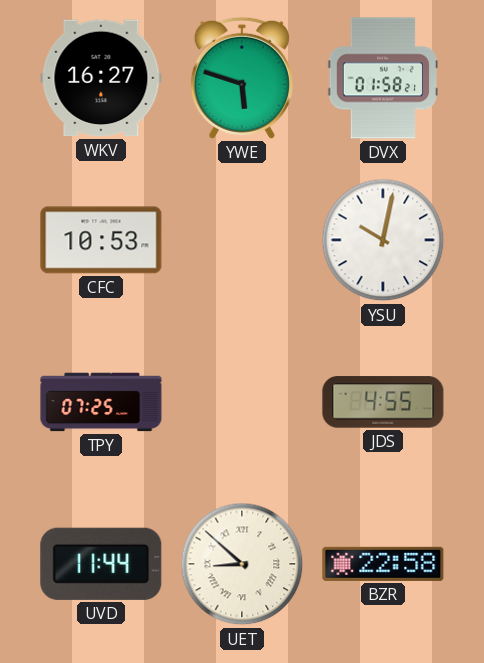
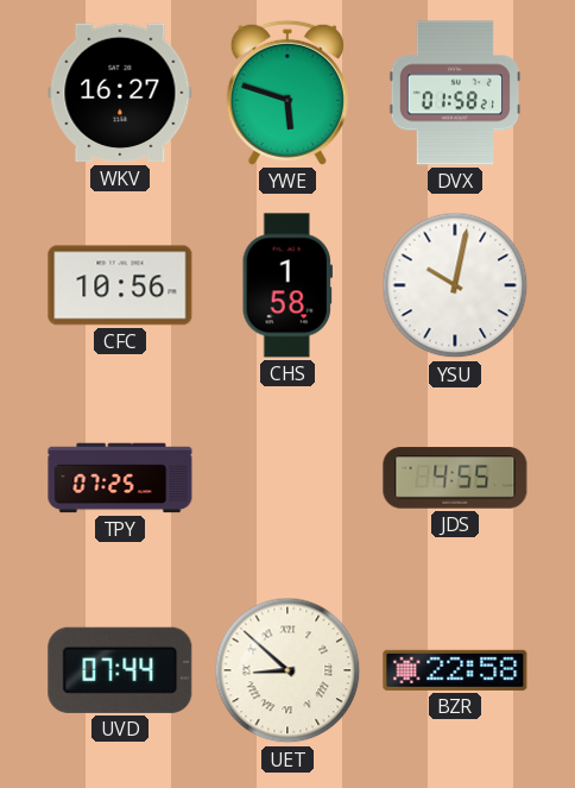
CFC: 10:53 -> 10:56 (120, 285)
CHS: none -> 1:58 (287, 285)
UVD: 11:44 -> 07:44 (120, 670)
